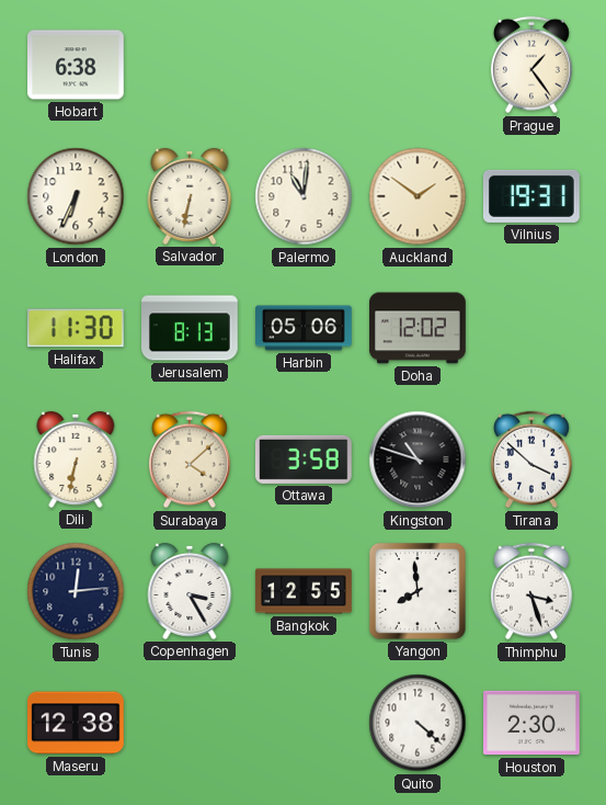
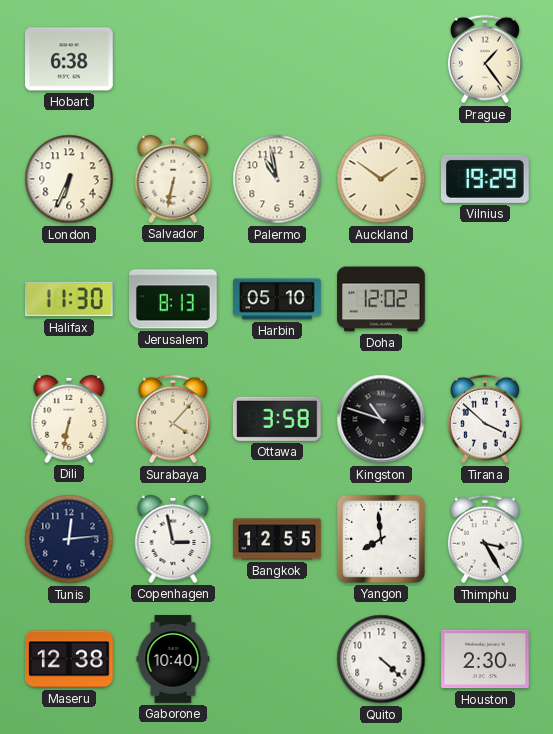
Palermo: 11:01 -> 10:58 (277, 179)
Vilnius: 19:31 -> 19:29 (485, 179)
Harbin: 05:06 -> 05:10 (278, 299)
Surabaya: 4:08 -> 4:07 (173, 419)
Copenhagen: 3:25 -> 2:58 (173, 539)
Thimphu: 3:27 -> 3:25 (485, 539)
Gaborone: none -> 10:40 (173, 659)
